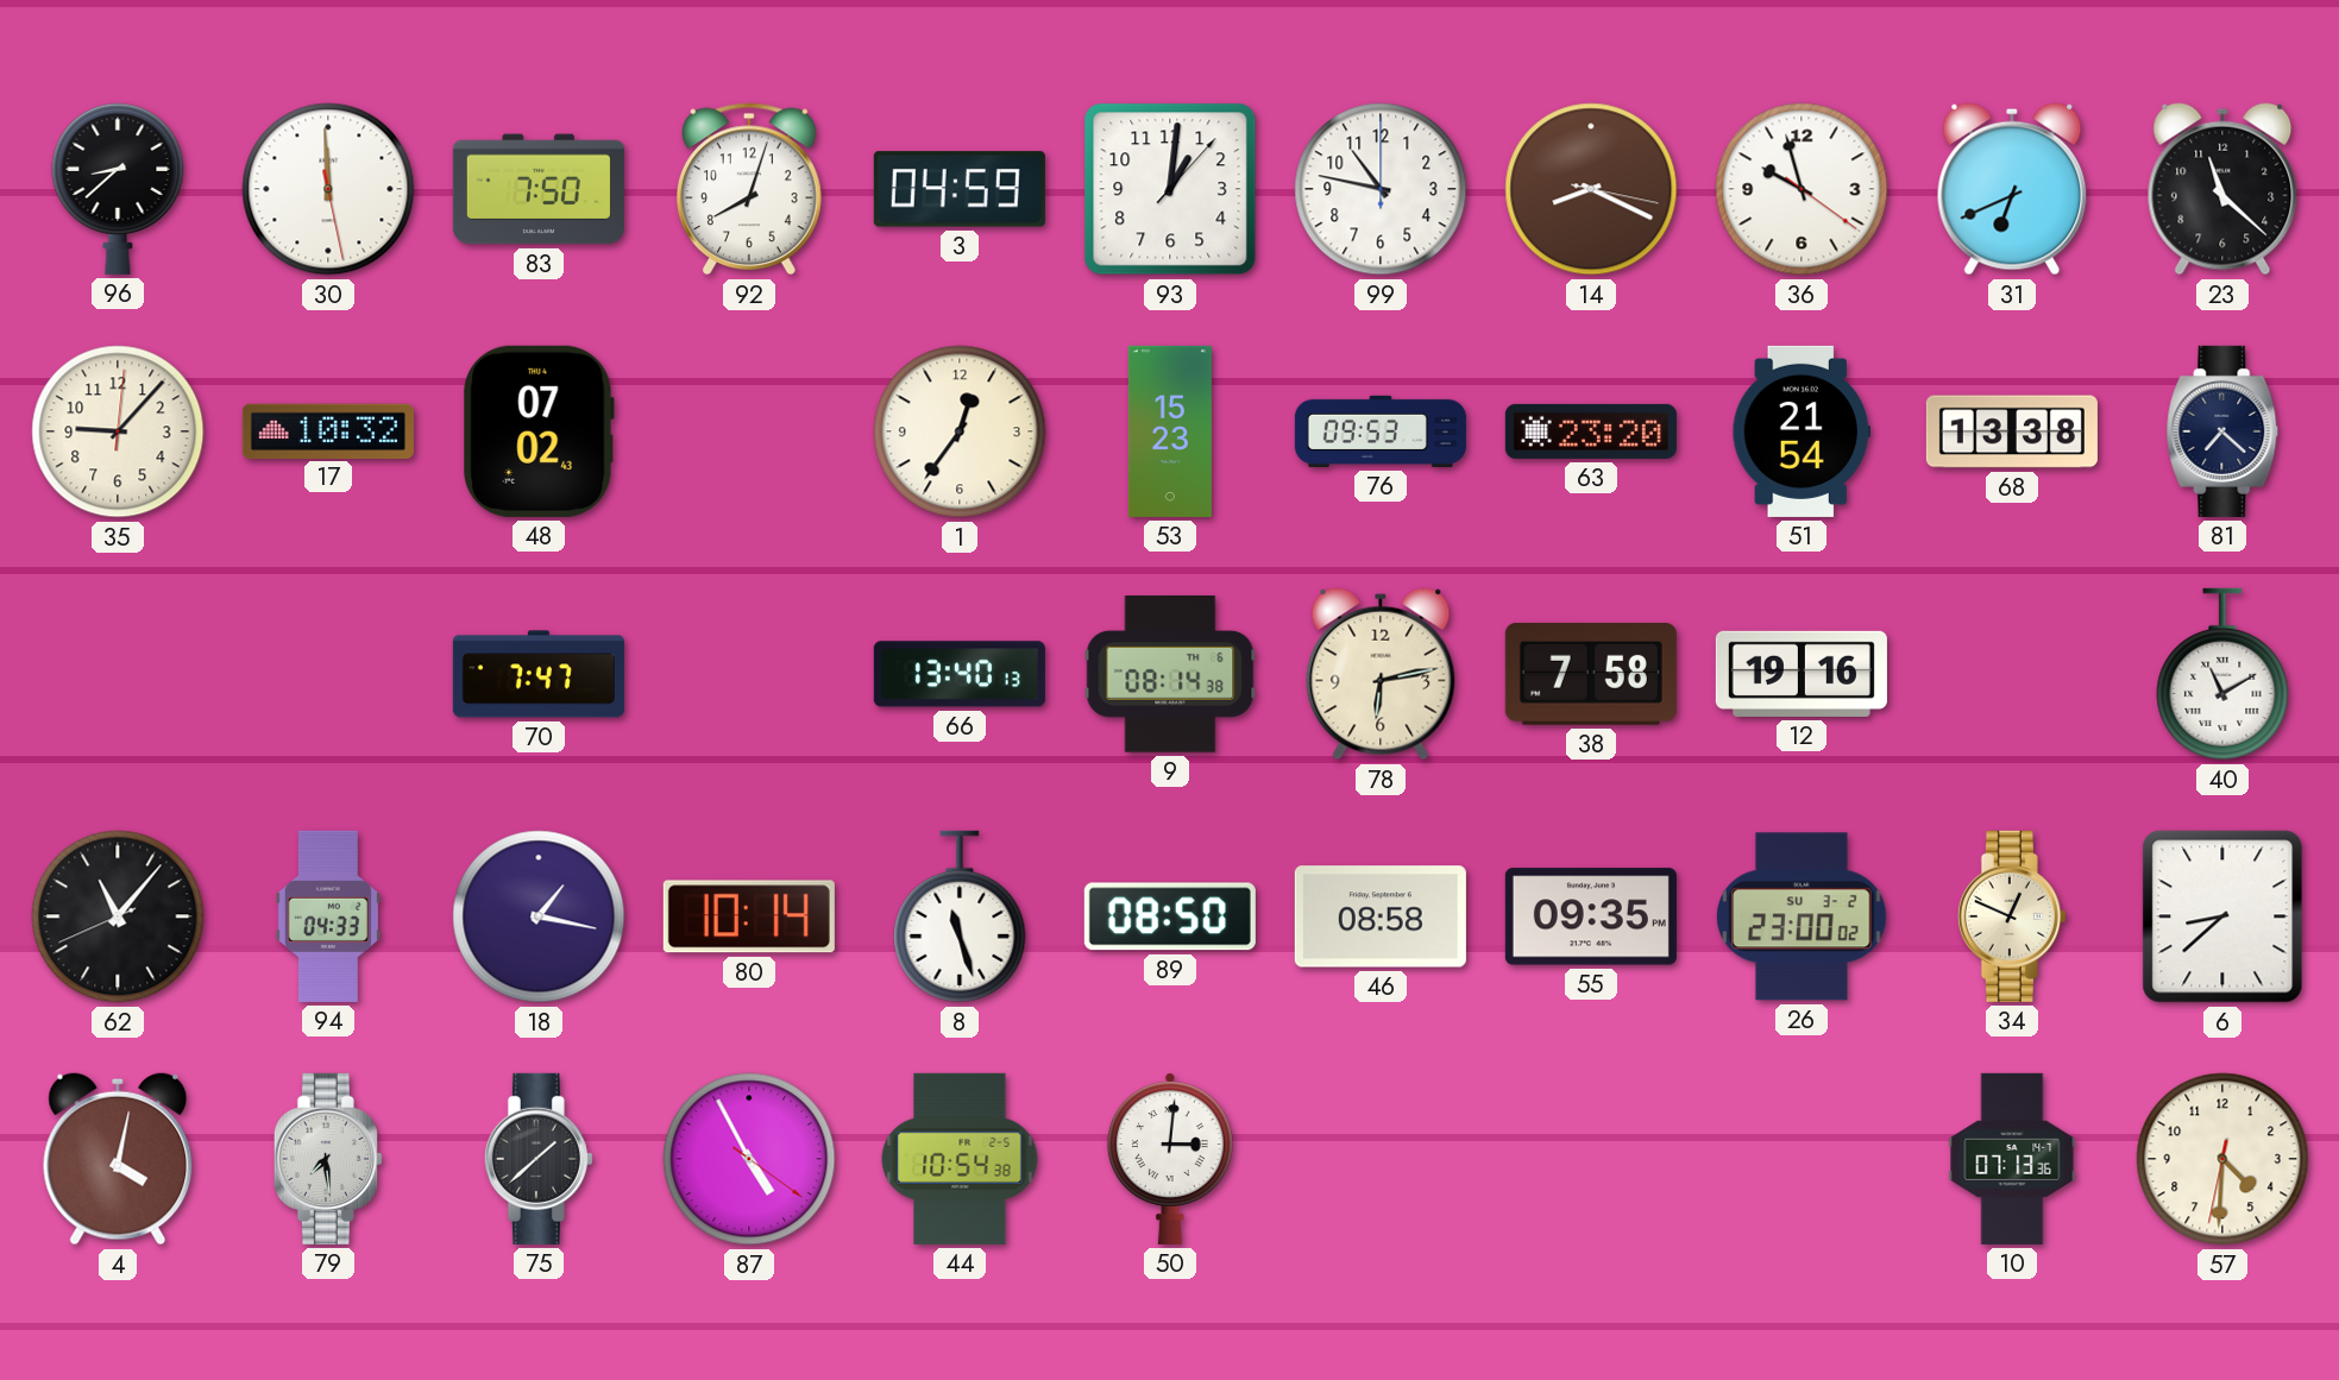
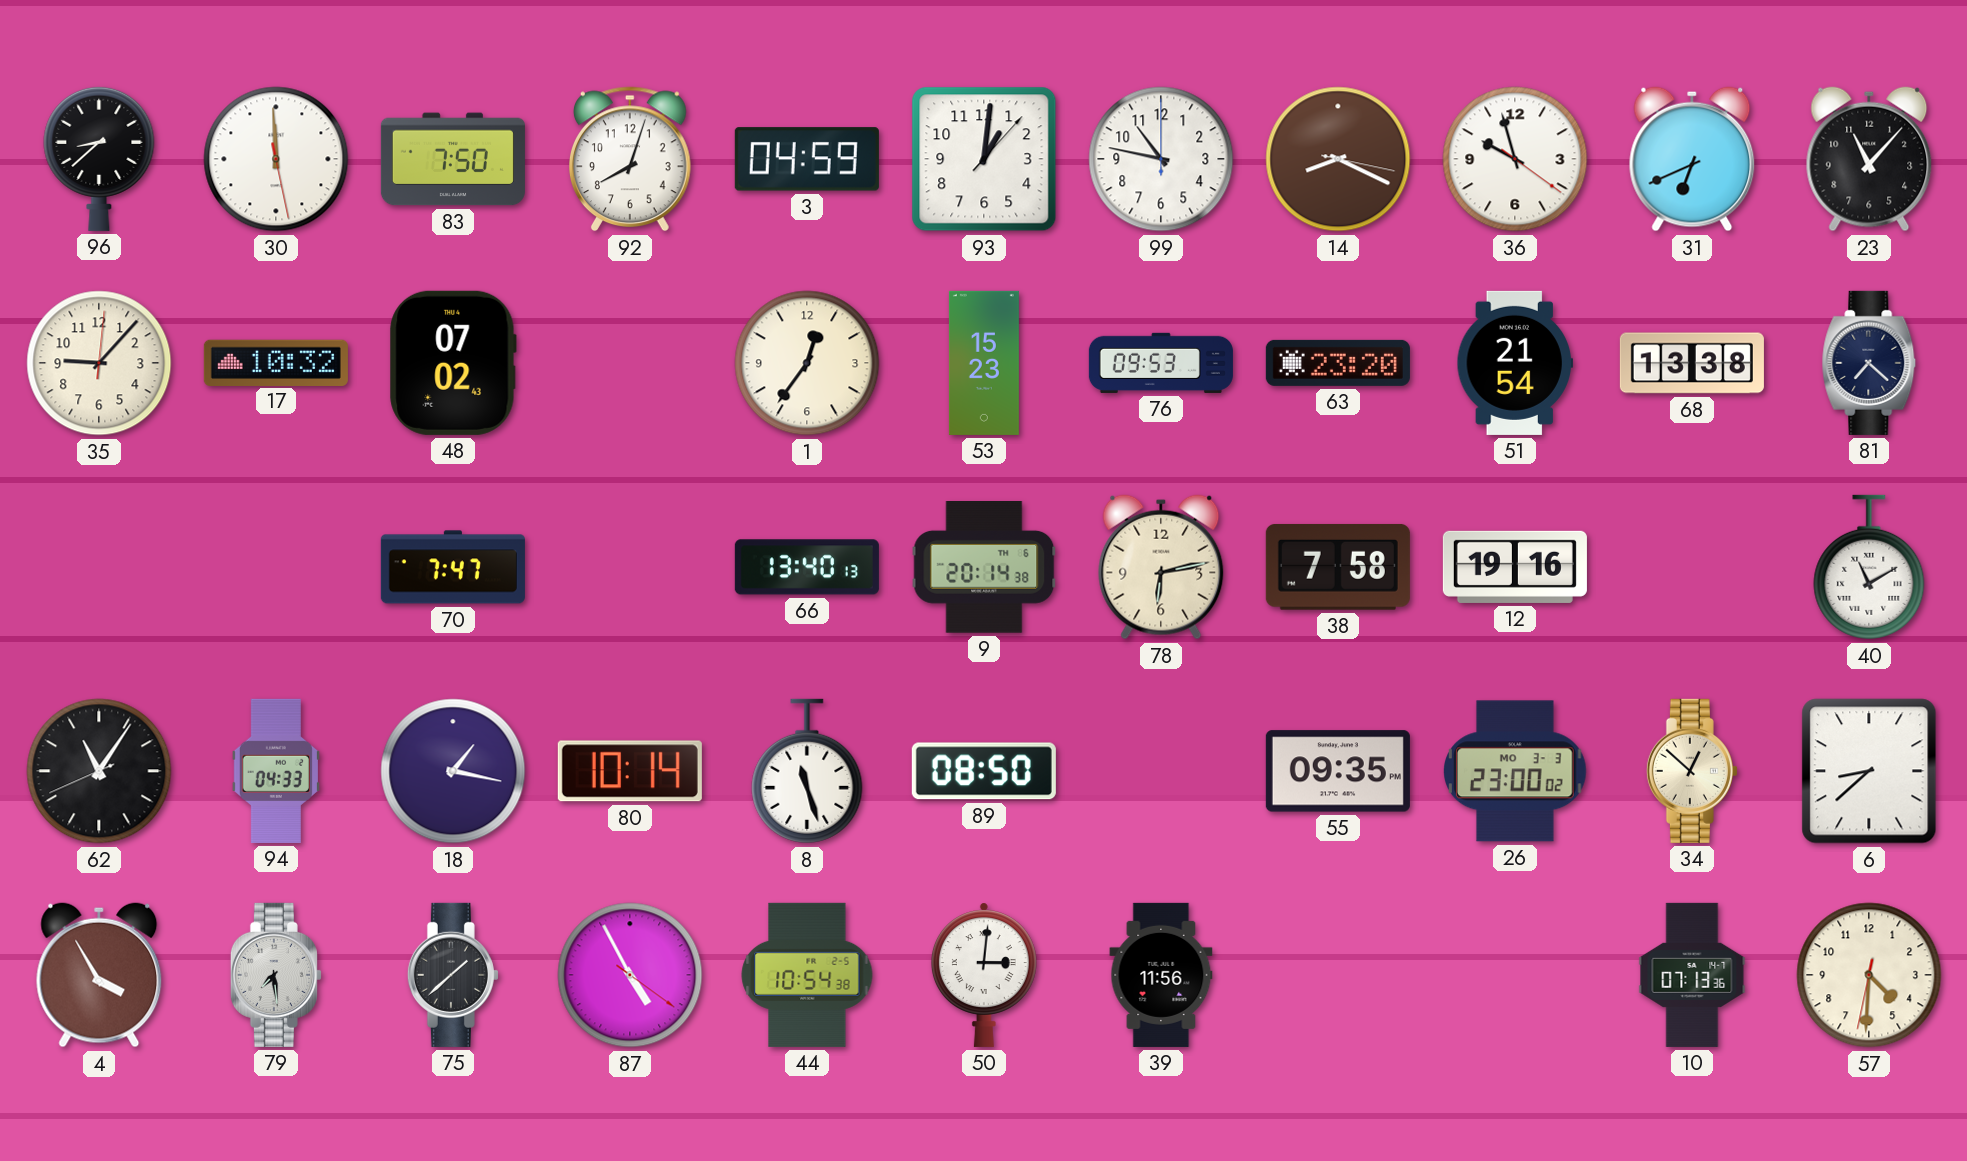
23: 11:22 -> 11:07 (1869, 159)
9: 08:14 -> 20:14 (984, 568)
62: 11:06 -> 11:05 (99, 771)
46: 08:58 -> none (1381, 916)
26 date: SU 3-2 -> MO 3-3 (1516, 771)
34: 12:49 -> 12:52 (1692, 771)
4: 4:02 -> 3:55 (99, 975)
39: none -> 11:56 (1161, 975)
